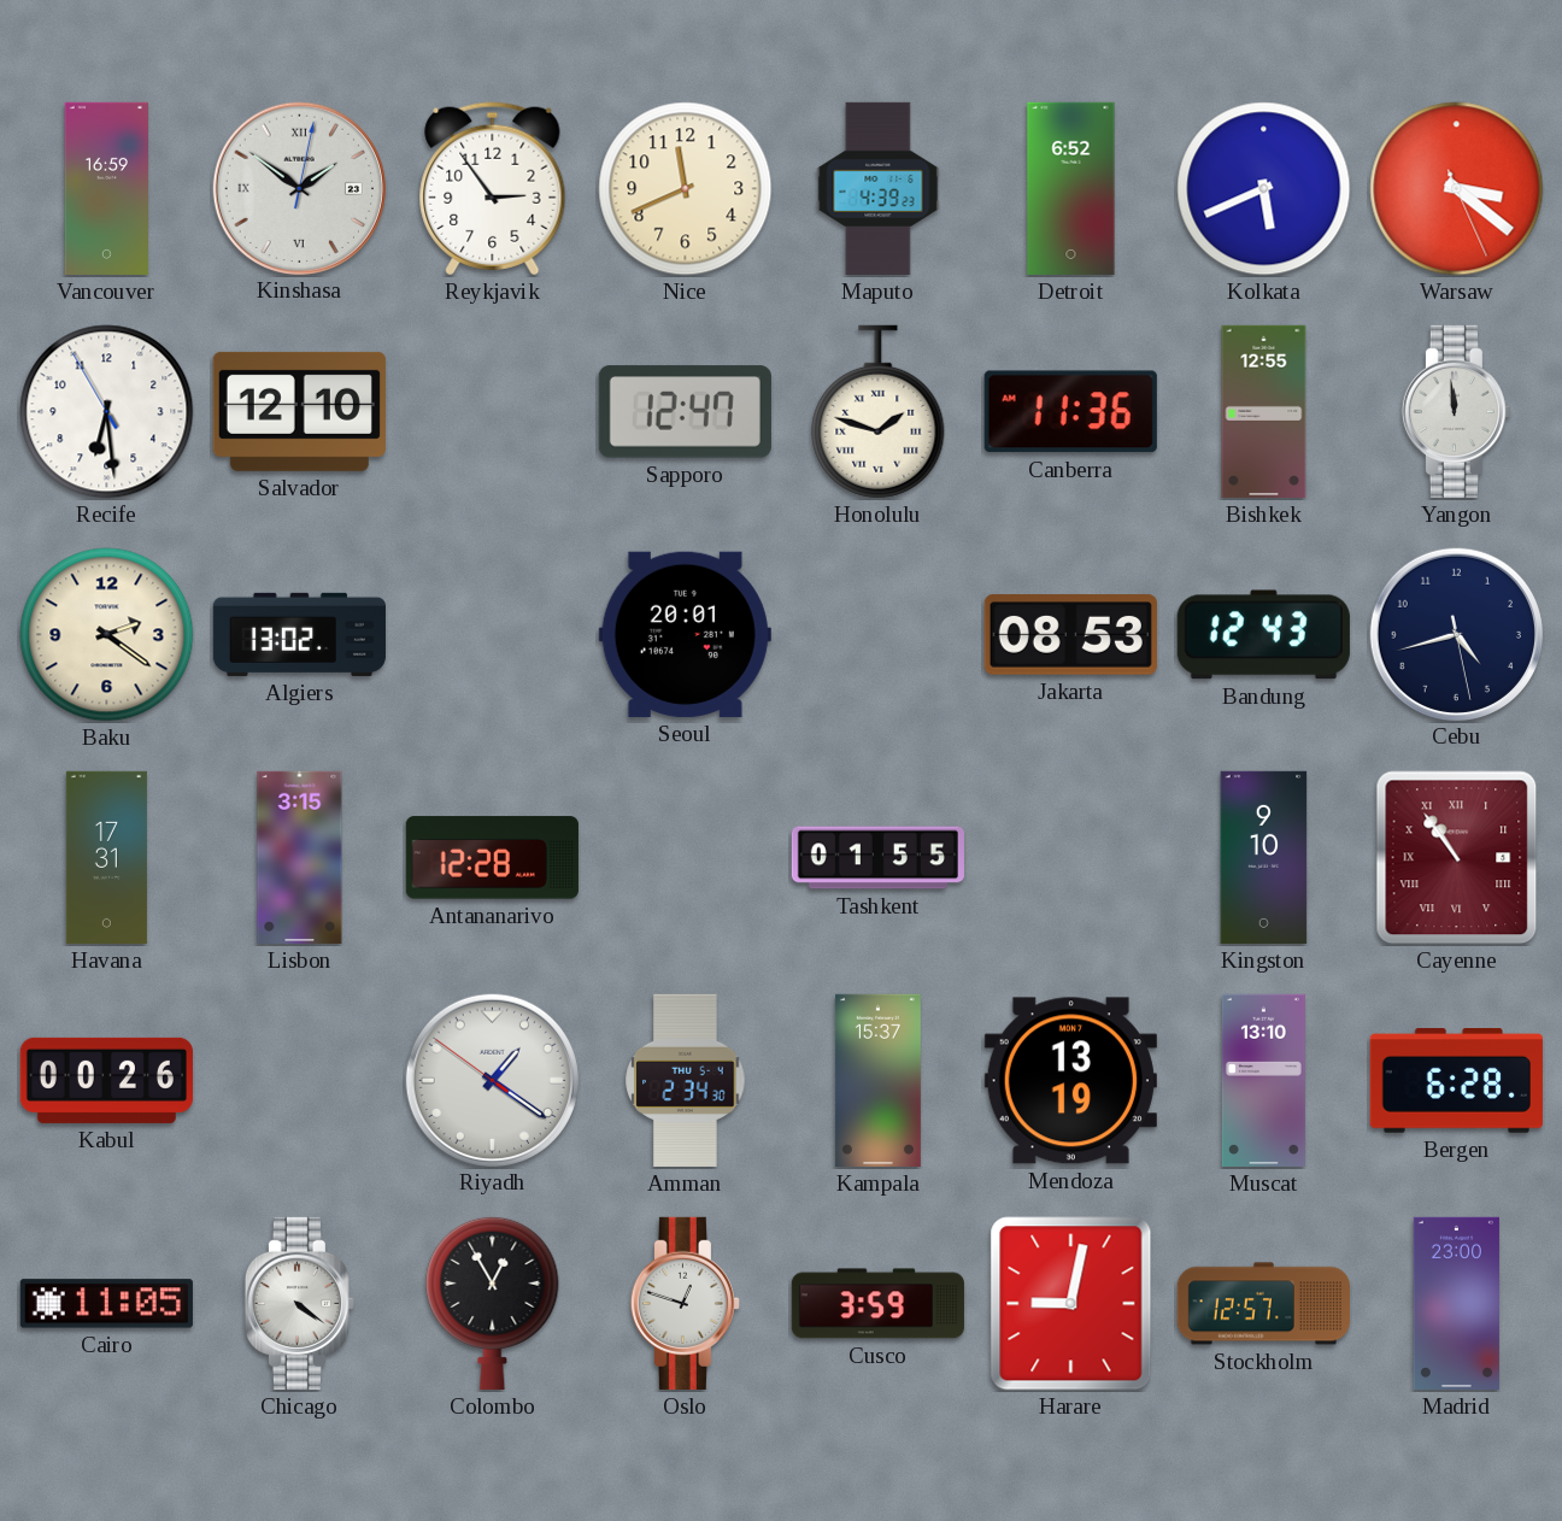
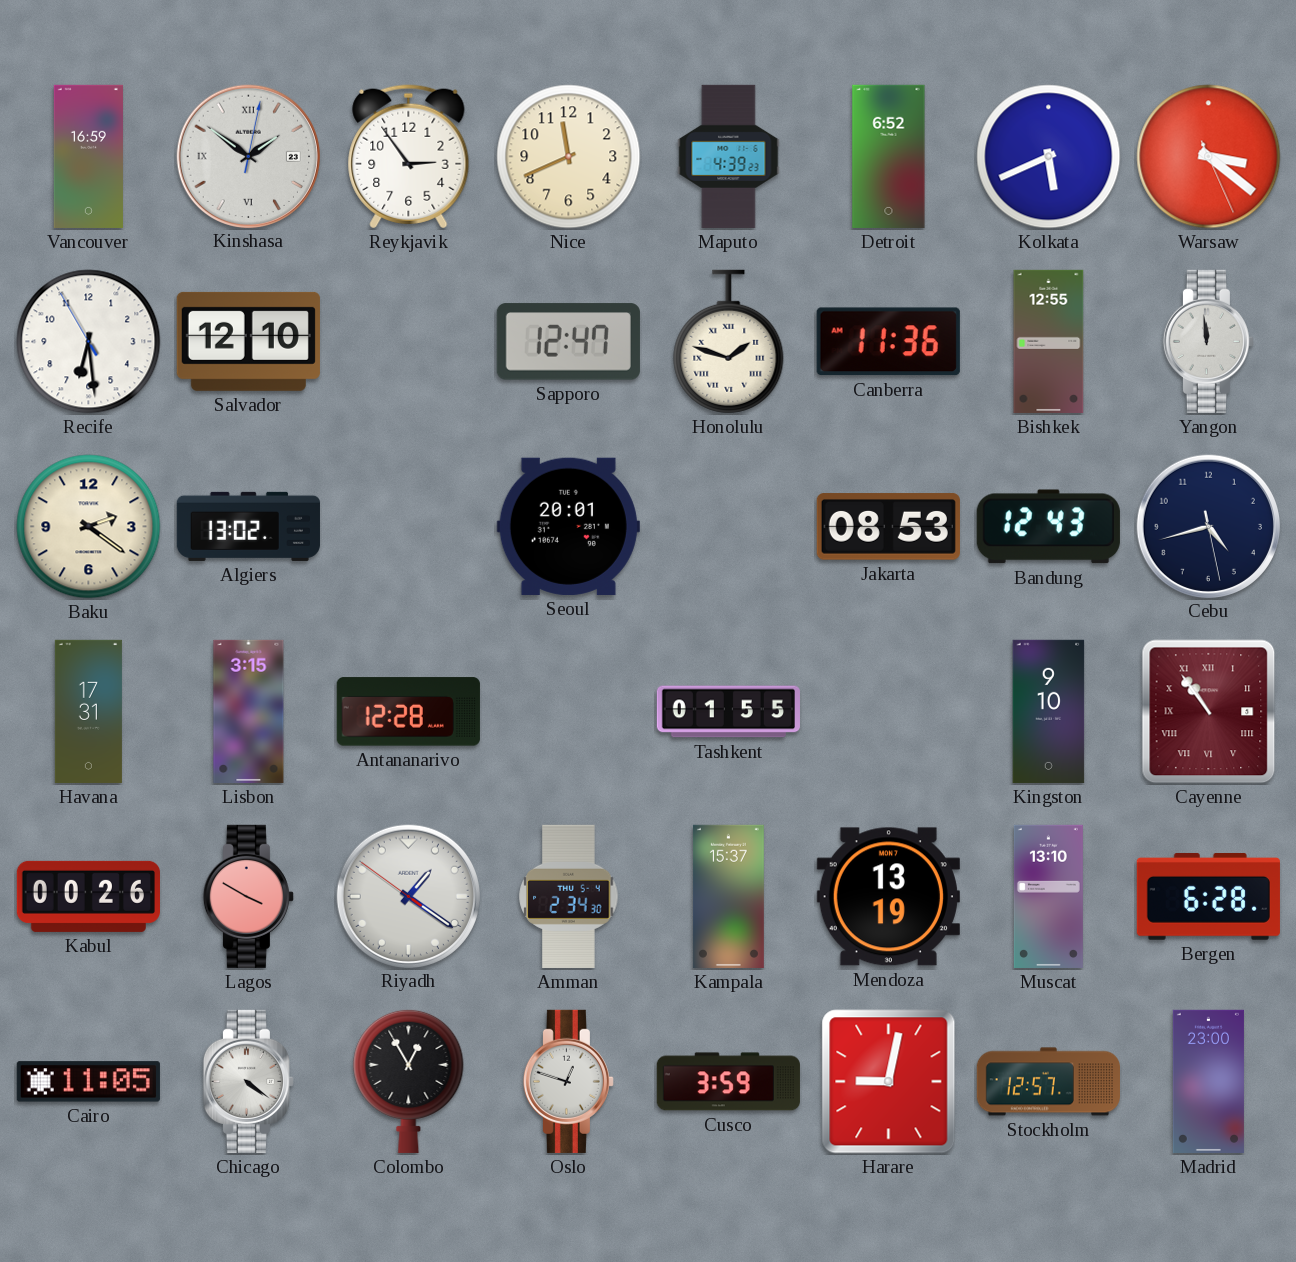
Lagos: none -> 3:50 (248, 896)
